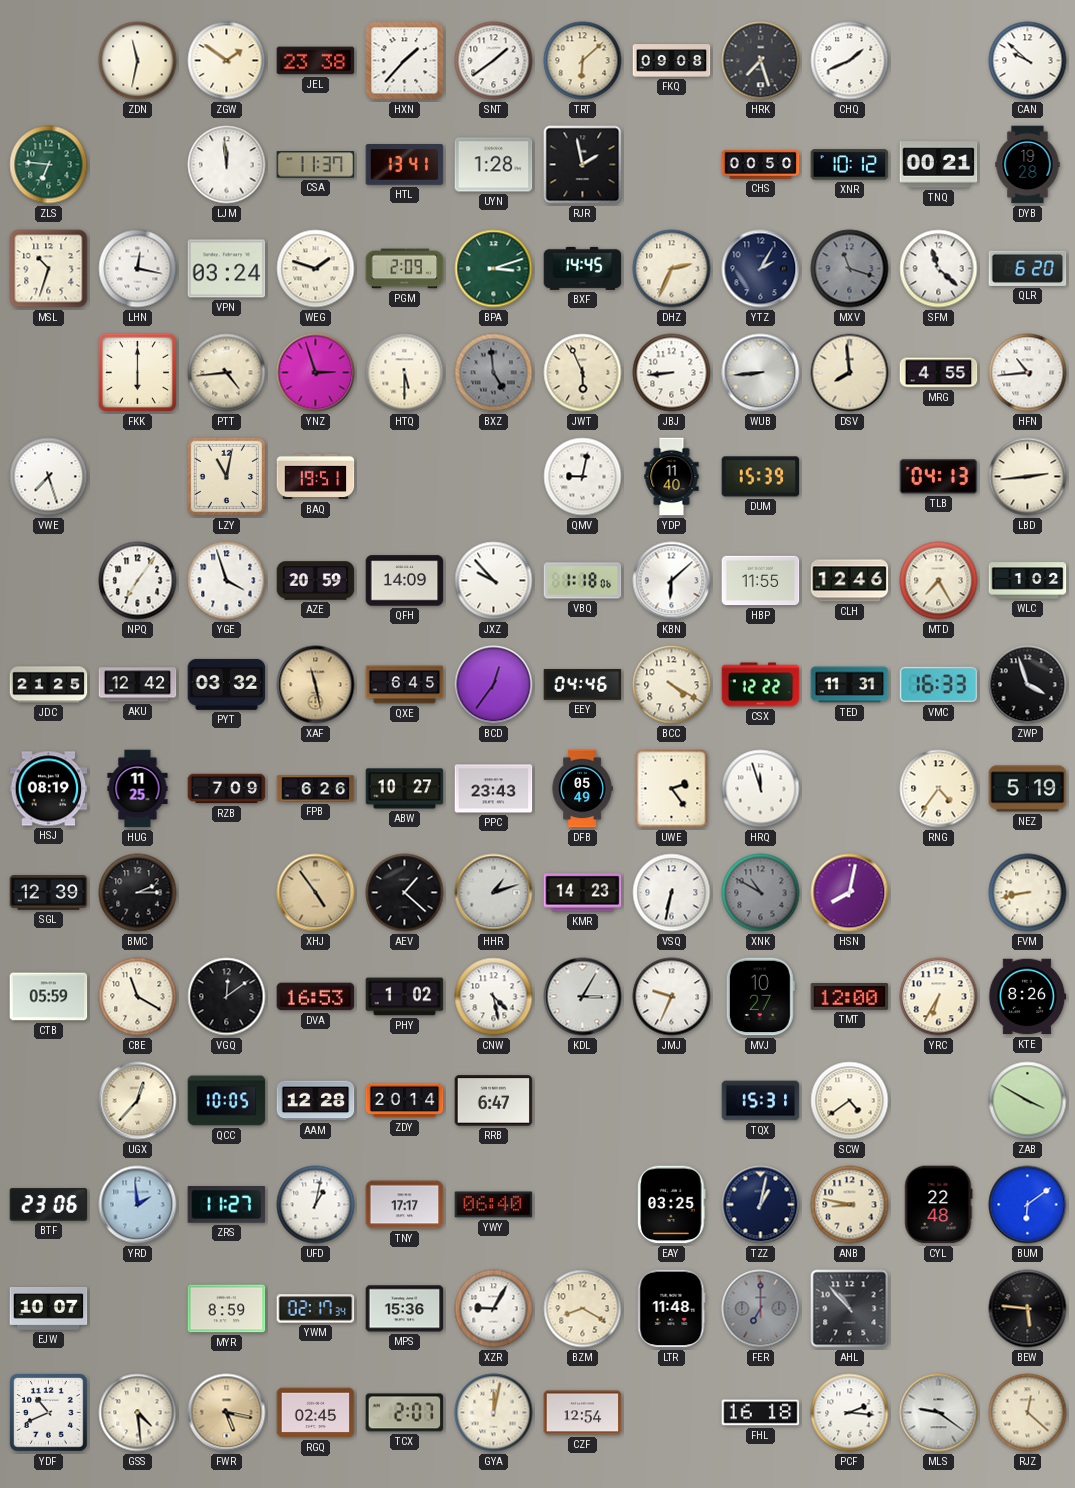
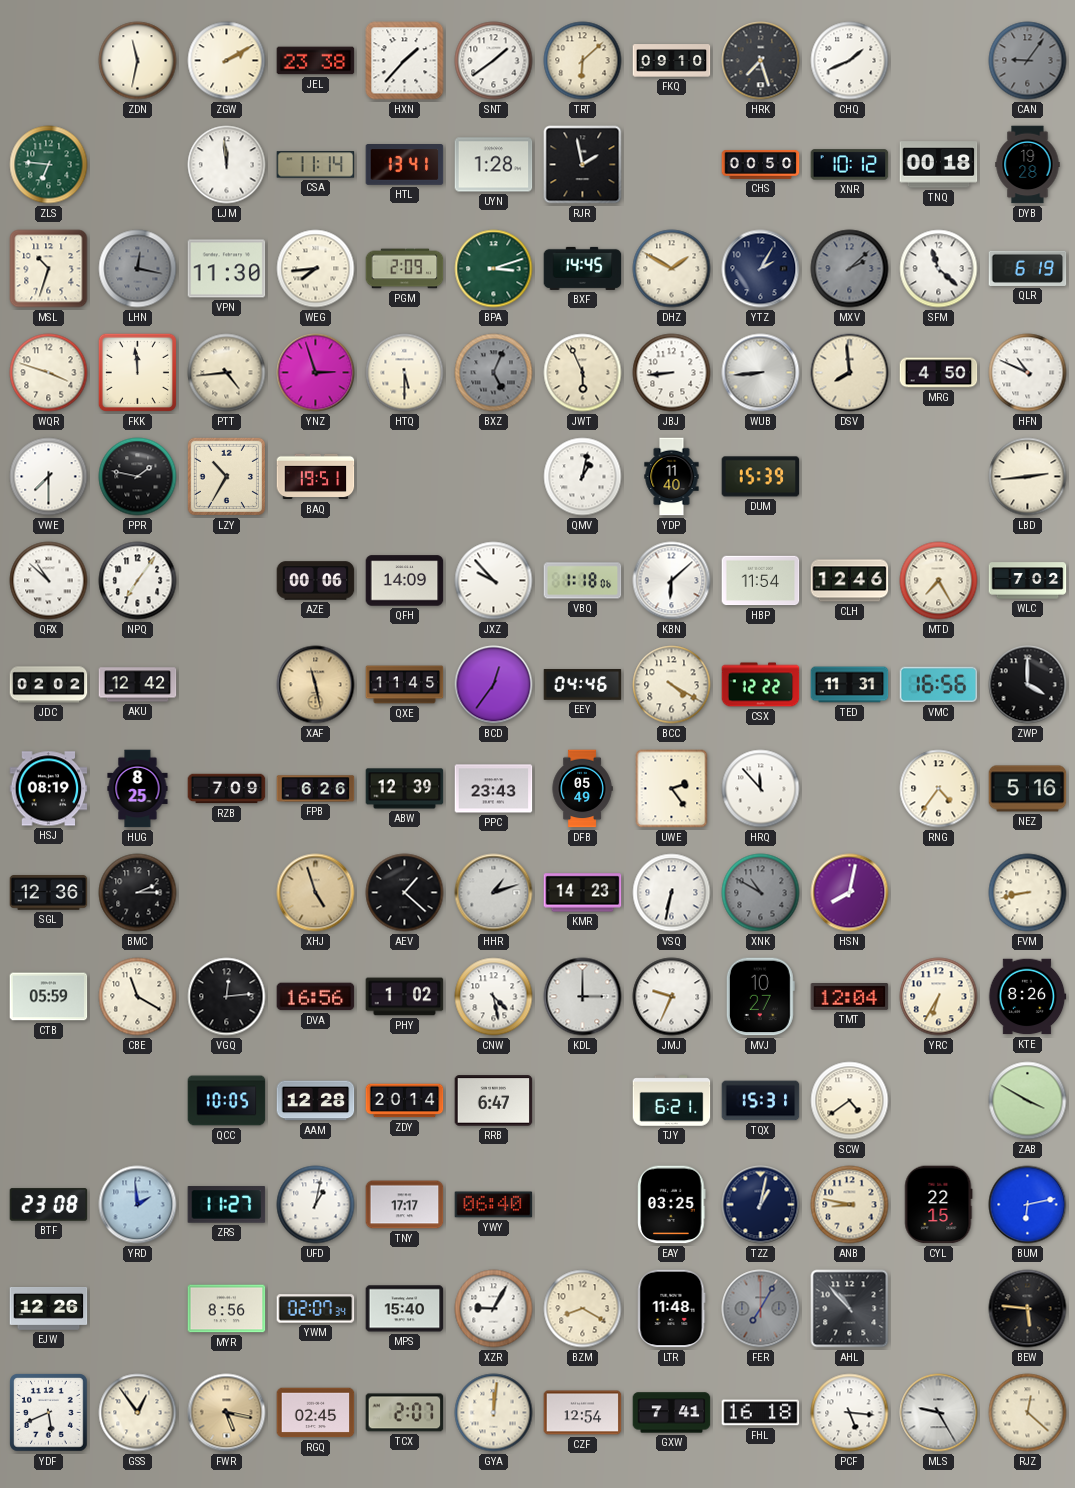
ZGW: 1:51 -> 2:10 (227, 61)
FKQ: 09:08 -> 09:10 (672, 61)
CAN: 9:52 -> 9:06 (1028, 61)
CAN dial: white -> grey (1028, 61)
CSA: 11:37 -> 11:14 (316, 165)
TNQ: 00:21 -> 00:18 (939, 165)
LHN dial: white -> grey (138, 269)
VPN: 03:24 -> 11:30 (227, 269)
WEG: 1:48 -> 7:44 (316, 269)
DHZ: 2:34 -> 1:50 (672, 269)
MXV: 11:18 -> 2:08 (850, 269)
QLR: 6:20 -> 6:19 (1028, 268)
WQR: none -> 3:48 (49, 373)
FKK: 6:00 -> 11:59 (137, 372)
BXZ: 4:59 -> 5:04 (494, 373)
MRG: 4:55 -> 4:50 (939, 373)
HFN: 10:44 -> 10:49 (1028, 373)
VWE: 7:27 -> 7:30 (49, 477)
PPR: none -> 1:47 (138, 477)
LZY: 11:02 -> 10:35 (226, 476)
QMV: 9:02 -> 1:02 (583, 477)
TLB: 04:13 -> none (939, 477)
QRX: none -> 10:52 (49, 581)
YGE: 3:57 -> none (227, 581)
AZE: 20:59 -> 00:06 (316, 581)
HBP: 11:55 -> 11:54 (761, 581)
WLC: 1:02 -> 7:02 (1028, 581)
JDC: 21:25 -> 02:02 (49, 685)
PYT: 03:32 -> none (227, 684)
QXE: 6:45 -> 11:45 (405, 685)
VMC: 16:33 -> 16:56 (939, 685)
ZWP: 3:57 -> 4:00 (1028, 685)
HUG: 11:25 -> 8:25 (138, 789)
ABW: 10:27 -> 12:39 (405, 789)
HRQ: 11:57 -> 11:53 (761, 789)
NEZ: 5:19 -> 5:16 (1028, 789)
SGL: 12:39 -> 12:36 (49, 893)
XHJ: 4:54 -> 4:57 (316, 893)
VGQ: 12:09 -> 12:14 (227, 997)
DVA: 16:53 -> 16:56 (316, 997)
KDL: 3:05 -> 3:00 (583, 997)
TMT: 12:00 -> 12:04 (850, 997)
UGX: 12:37 -> none (138, 1101)
TJY: none -> 6:21 (672, 1101)
BTF: 23:06 -> 23:08 (49, 1205)
CYL: 22:48 -> 22:15 (938, 1205)
BUM: 6:09 -> 6:13 (1028, 1205)
EJW: 10:07 -> 12:26 (49, 1308)
MYR: 8:59 -> 8:56 (227, 1309)
YWM: 02:17 -> 02:07 (316, 1309)
MPS: 15:36 -> 15:40 (405, 1309)
FER: 7:00 -> 7:05 (761, 1309)
YDF: 10:41 -> 5:41 (49, 1413)
GSS: 4:29 -> 12:54 (138, 1413)
GYA: 12:02 -> 12:01 (494, 1413)
GXW: none -> 7:41 (672, 1413)
PCF: 2:16 -> 5:16 (850, 1413)
MLS: 9:21 -> 9:25 (939, 1413)
